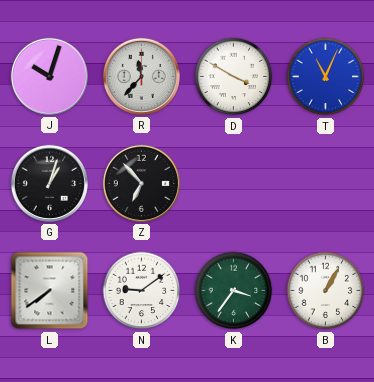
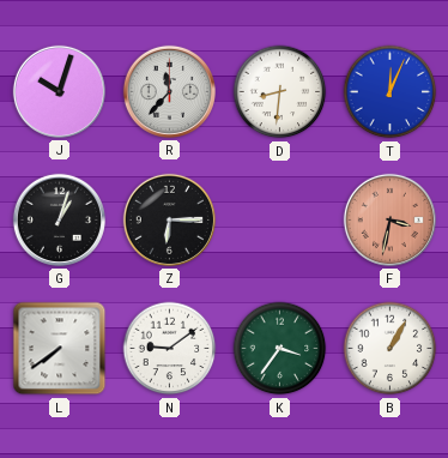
D: 3:50 -> 8:31 (280, 92)
T: 11:04 -> 12:04 (391, 92)
Z: 6:53 -> 6:15 (169, 219)
F: none -> 3:32 (389, 219)
